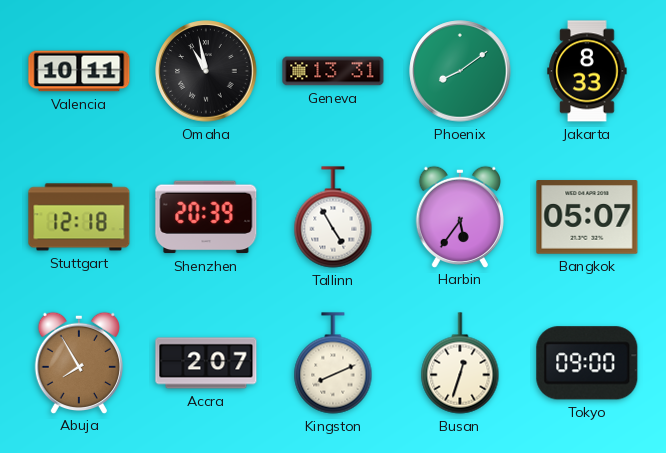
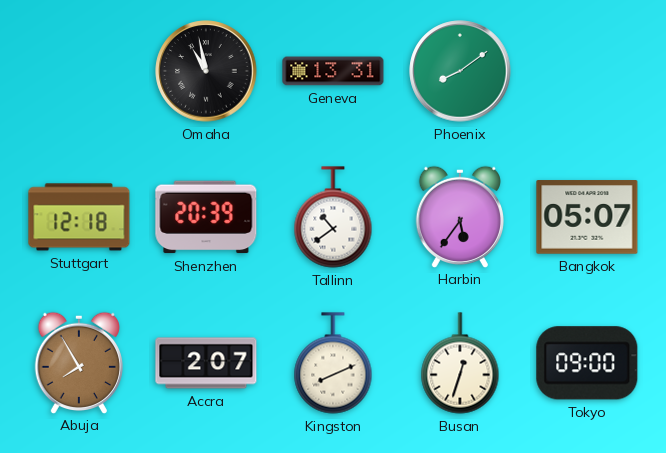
Valencia: 10:11 -> none (79, 71)
Jakarta: 8:33 -> none (587, 71)
Tallinn: 4:55 -> 10:39 (333, 217)
